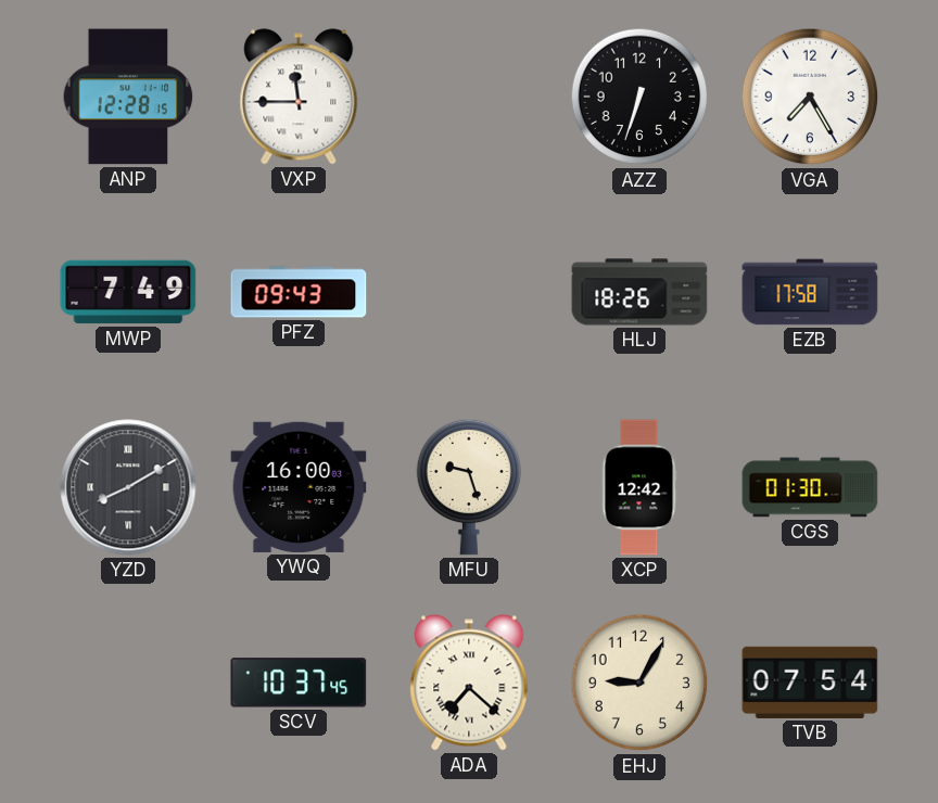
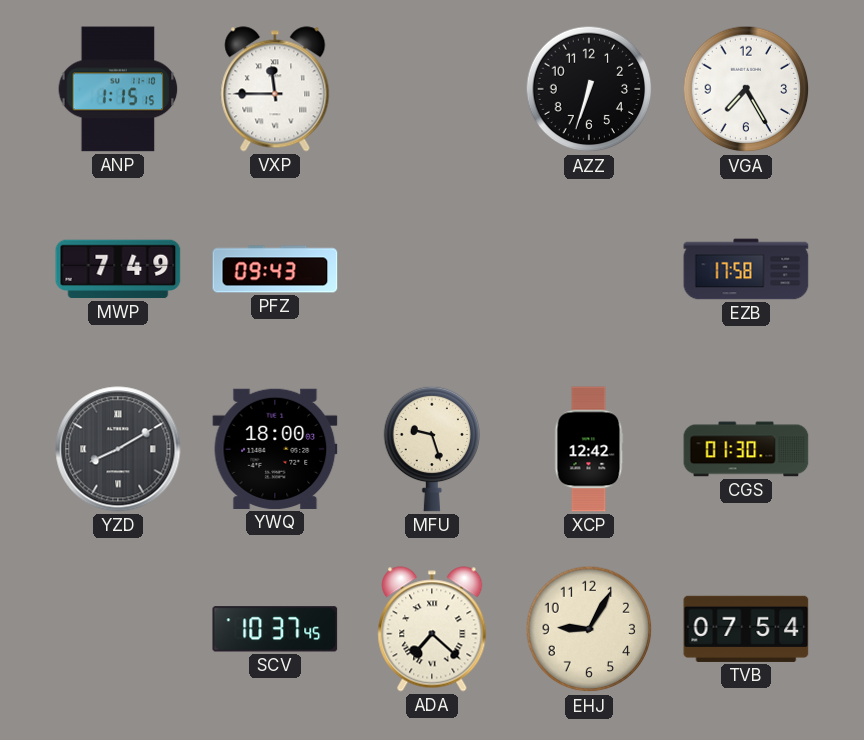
ANP: 12:28 -> 1:15 (118, 89)
HLJ: 18:26 -> none (639, 292)
YWQ: 16:00 -> 18:00 (275, 449)
